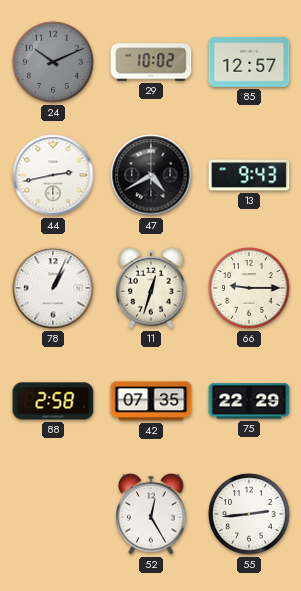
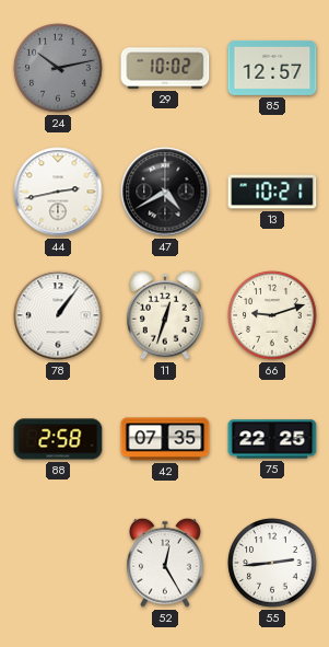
24: 10:11 -> 10:13 (58, 68)
13: 9:43 -> 10:21 (272, 192)
78: 1:04 -> 1:06 (58, 315)
66: 9:15 -> 9:12 (272, 315)
75: 22:29 -> 22:25 (272, 439)
